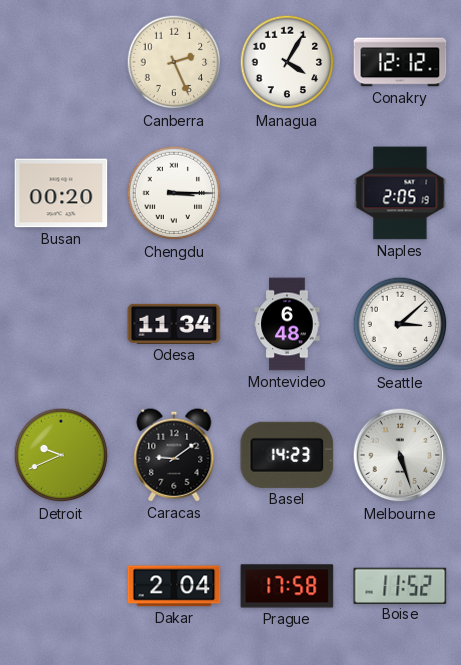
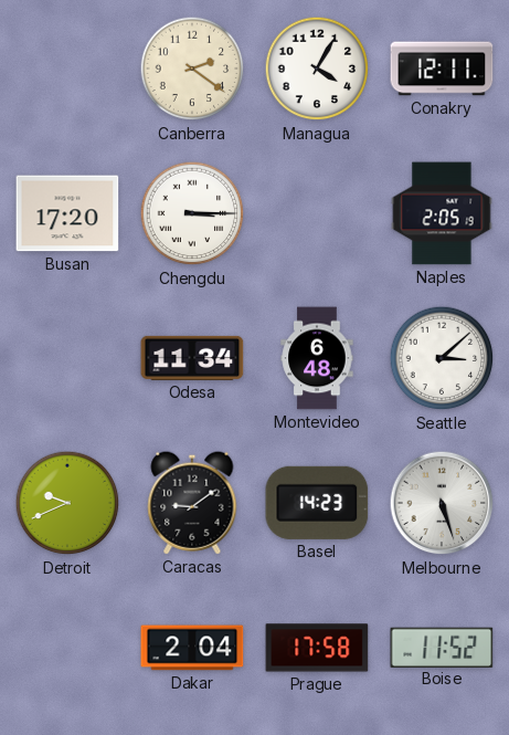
Canberra: 2:26 -> 2:21 (192, 69)
Conakry: 12:12 -> 12:11 (442, 69)
Busan: 00:20 -> 17:20 (67, 213)
